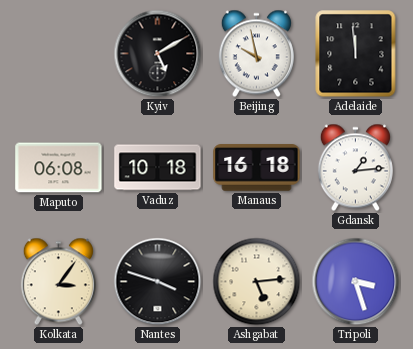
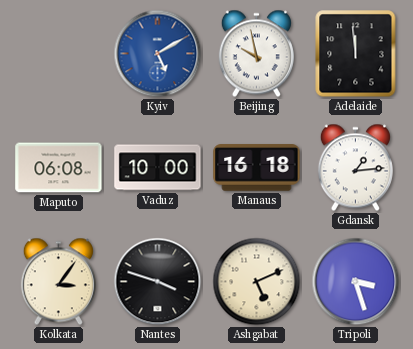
Kyiv dial: black -> blue (158, 54)
Vaduz: 10:18 -> 10:00 (158, 168)
Ashgabat: 5:14 -> 5:11 (257, 282)
